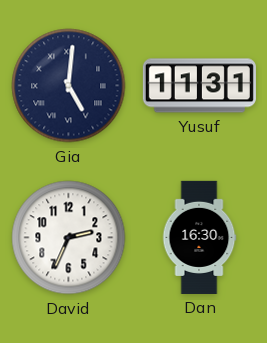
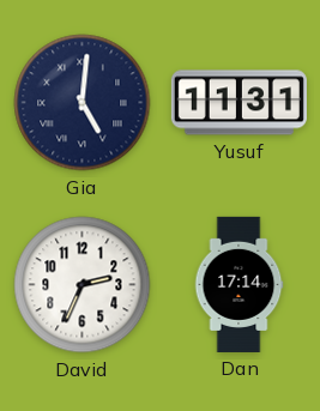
Dan: 16:30 -> 17:14 (239, 284)
